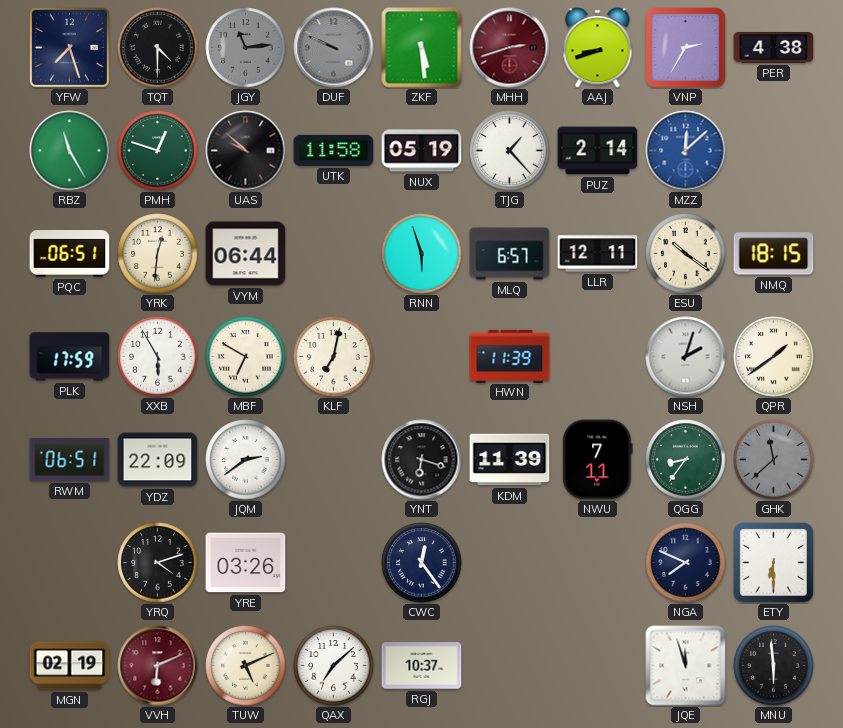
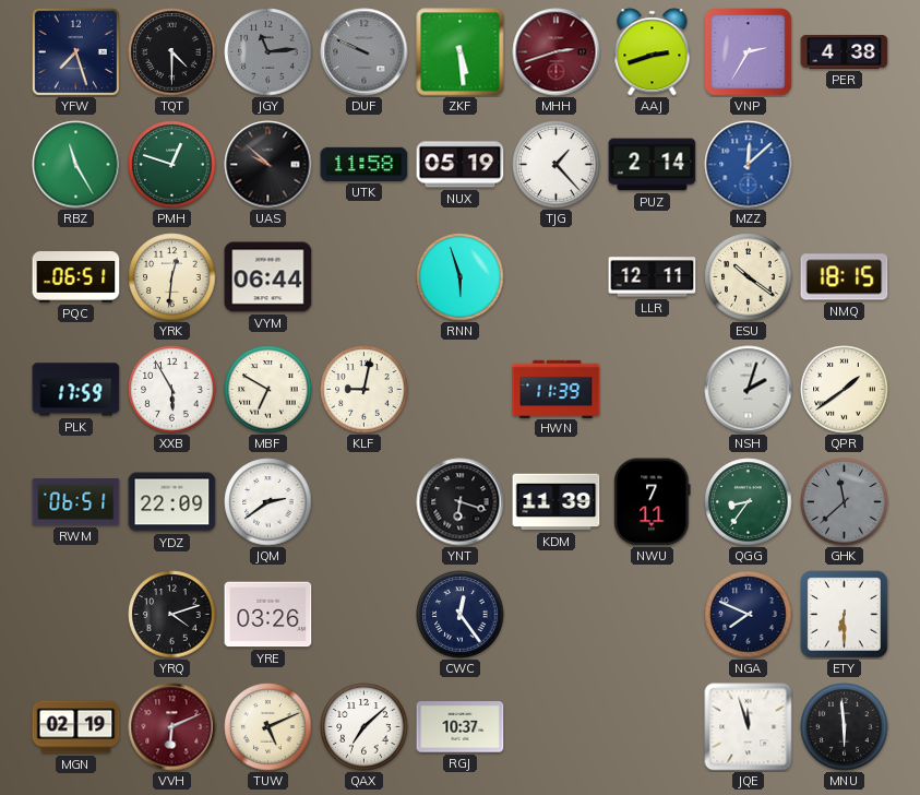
AAJ: 8:42 -> 2:42 (653, 52)
MLQ: 6:57 -> none (510, 254)
KLF: 7:02 -> 9:02 (365, 390)
